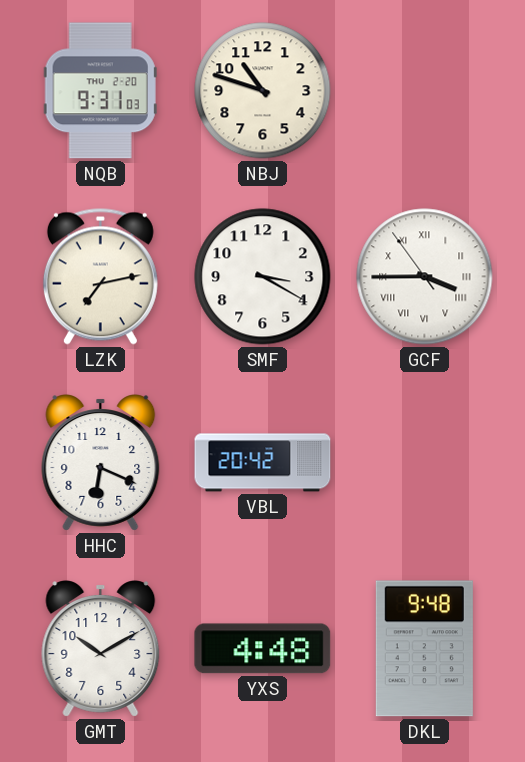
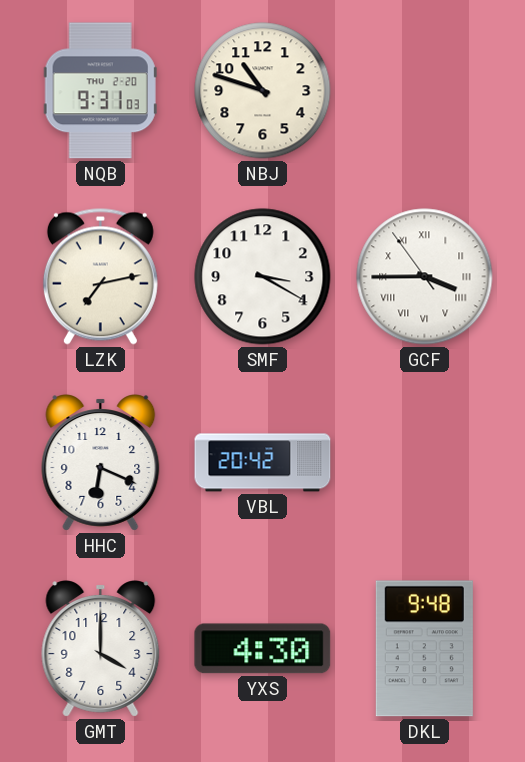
GMT: 10:10 -> 4:00 (101, 649)
YXS: 4:48 -> 4:30 (263, 649)
